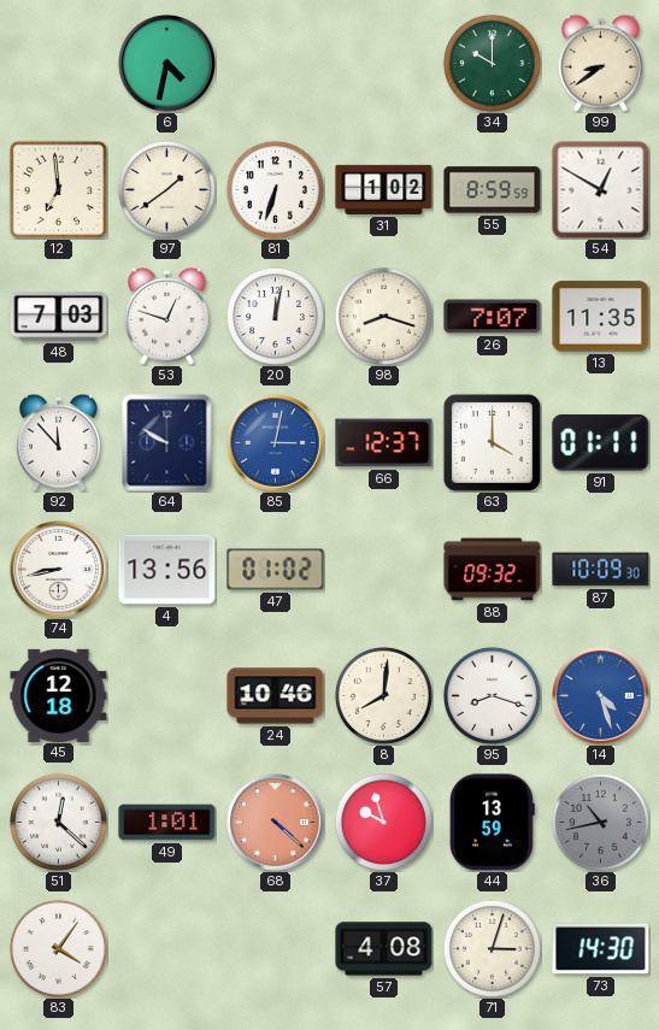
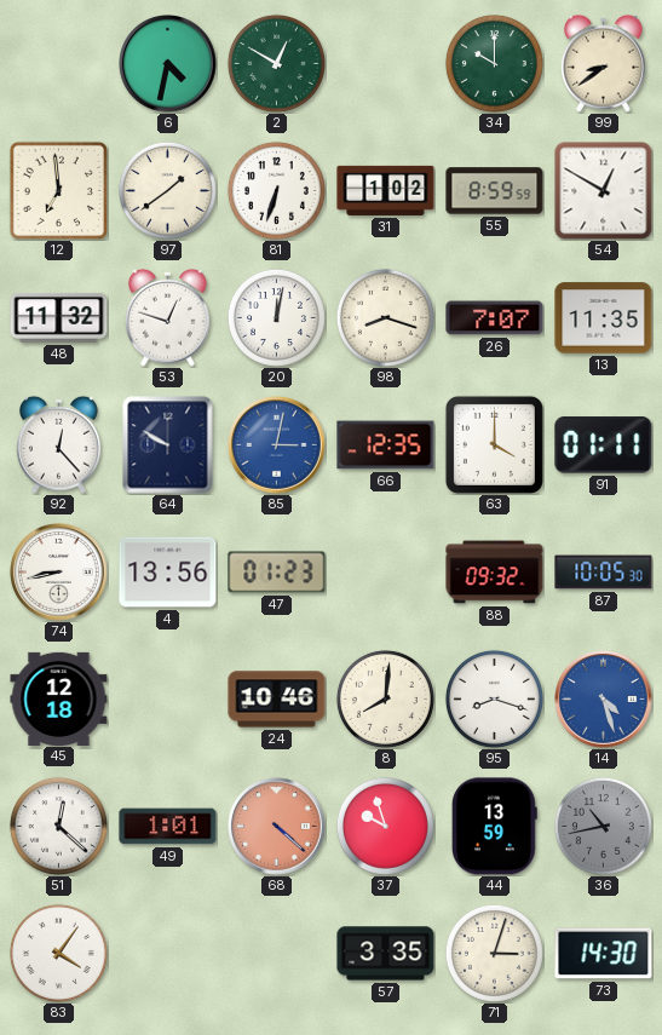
2: none -> 12:50 (276, 63)
48: 7:03 -> 11:32 (59, 317)
92: 11:53 -> 12:23 (59, 444)
66: 12:37 -> 12:35 (386, 445)
47: 01:02 -> 01:23 (277, 573)
87: 10:09 -> 10:05 (604, 573)
57: 4:08 -> 3:35 (386, 954)
